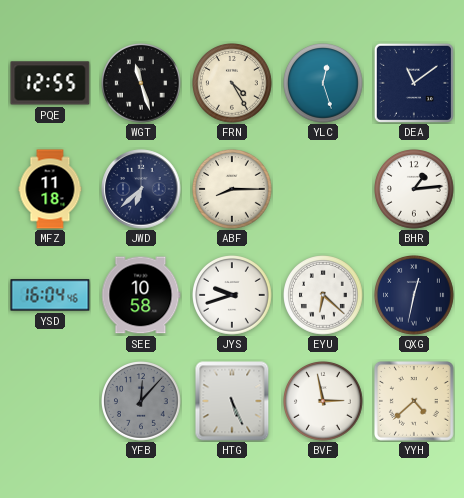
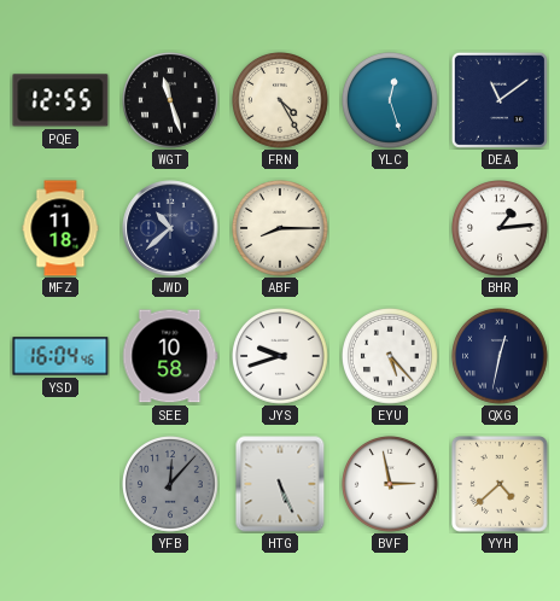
JWD: 6:38 -> 10:38 (170, 228)
EYU: 6:22 -> 5:23 (391, 357)
